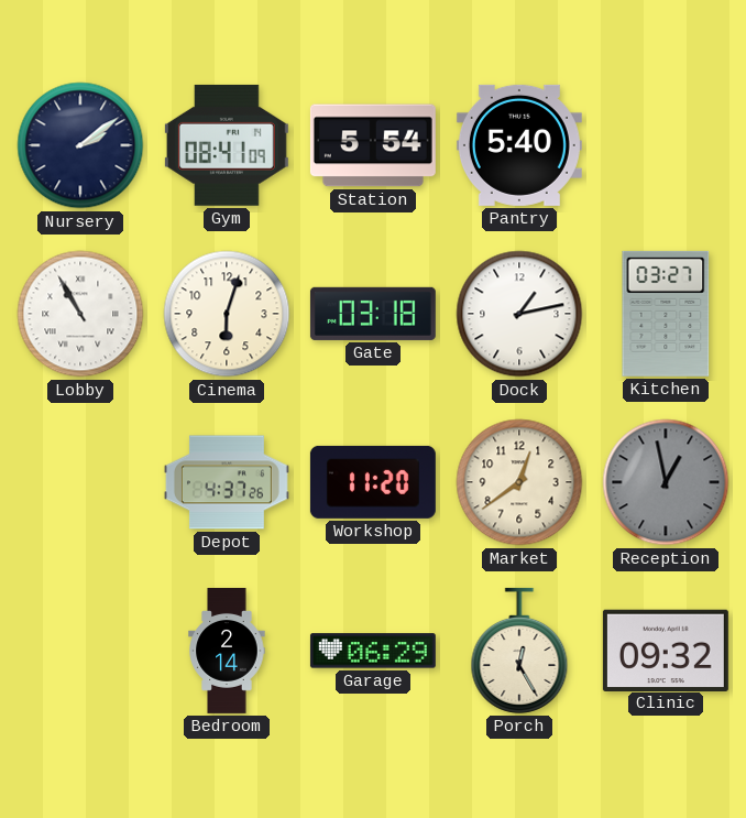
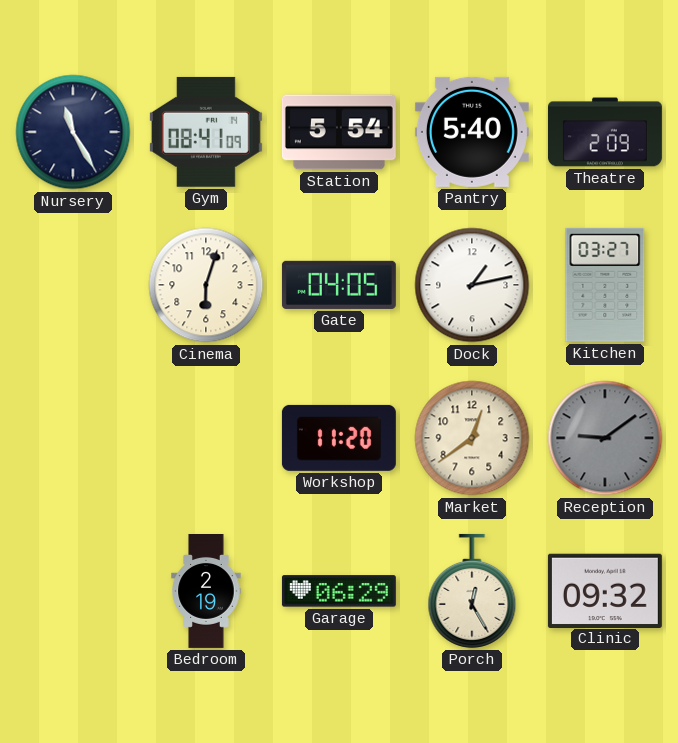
Nursery: 2:09 -> 11:25 (73, 132)
Theatre: none -> 2:09 (605, 132)
Lobby: 10:55 -> none (80, 314)
Gate: 03:18 -> 04:05 (339, 285)
Depot: 4:37 -> none (227, 482)
Reception: 12:58 -> 9:09 (605, 438)
Bedroom: 2:14 -> 2:19 (206, 592)
